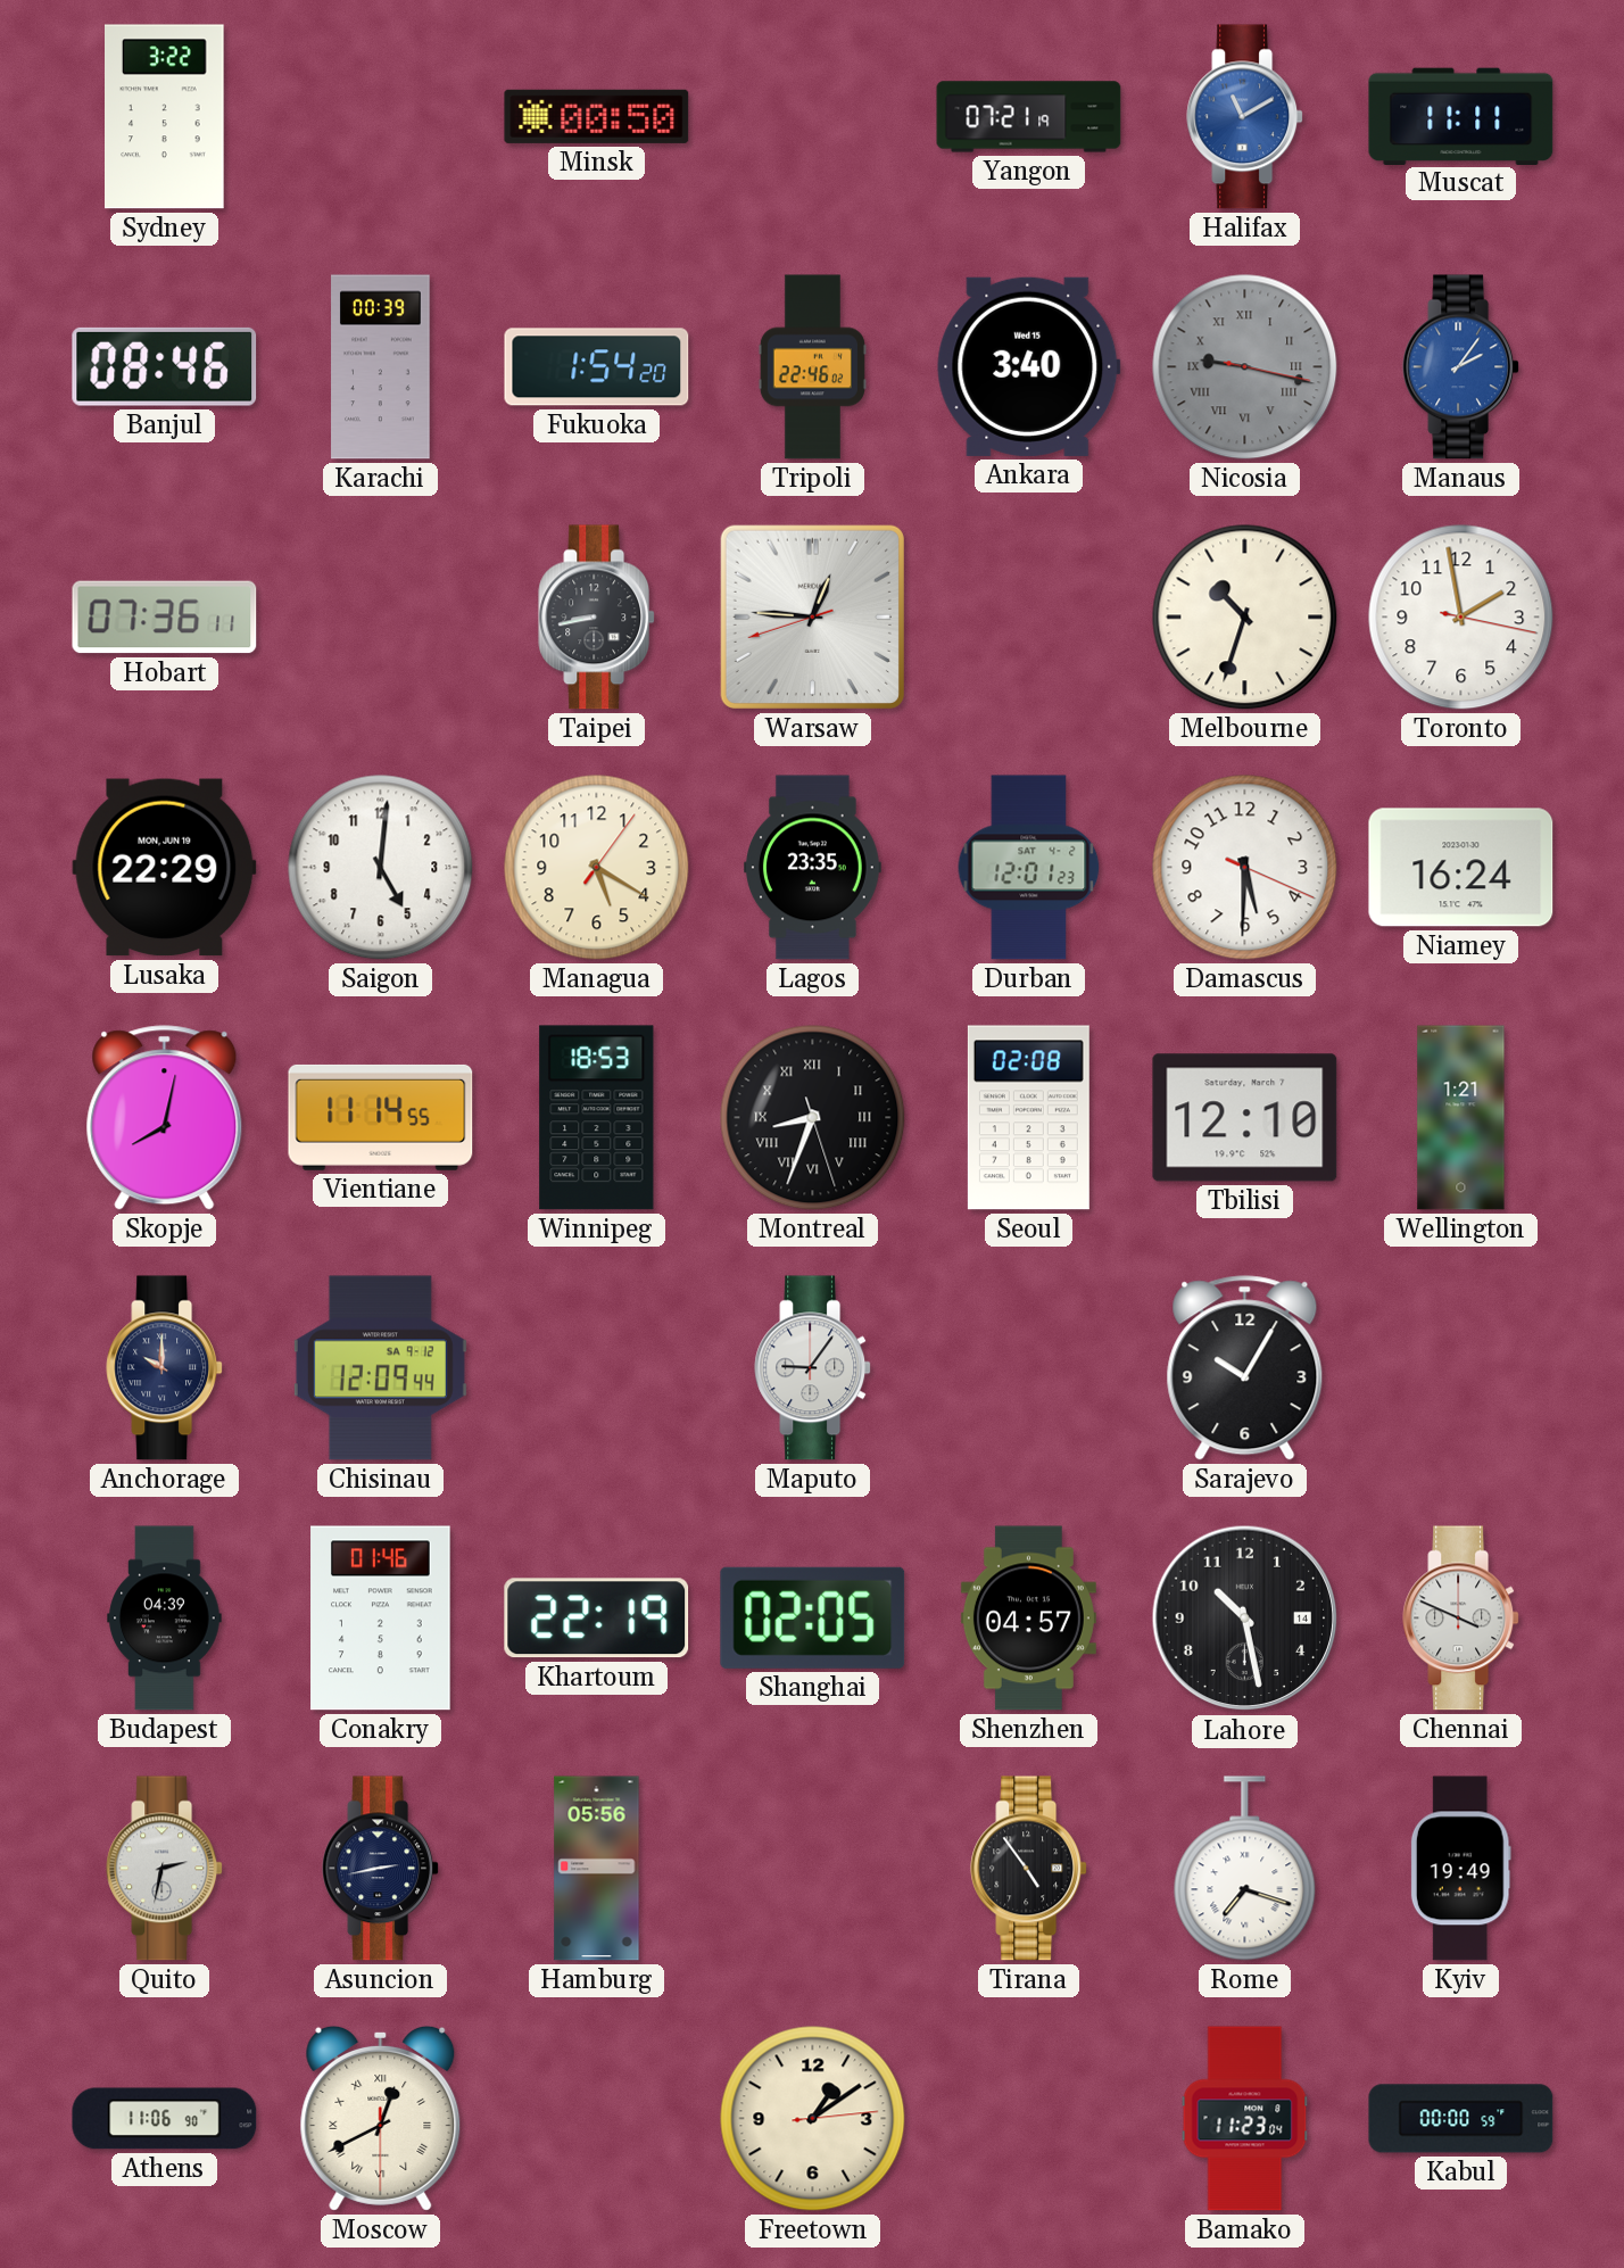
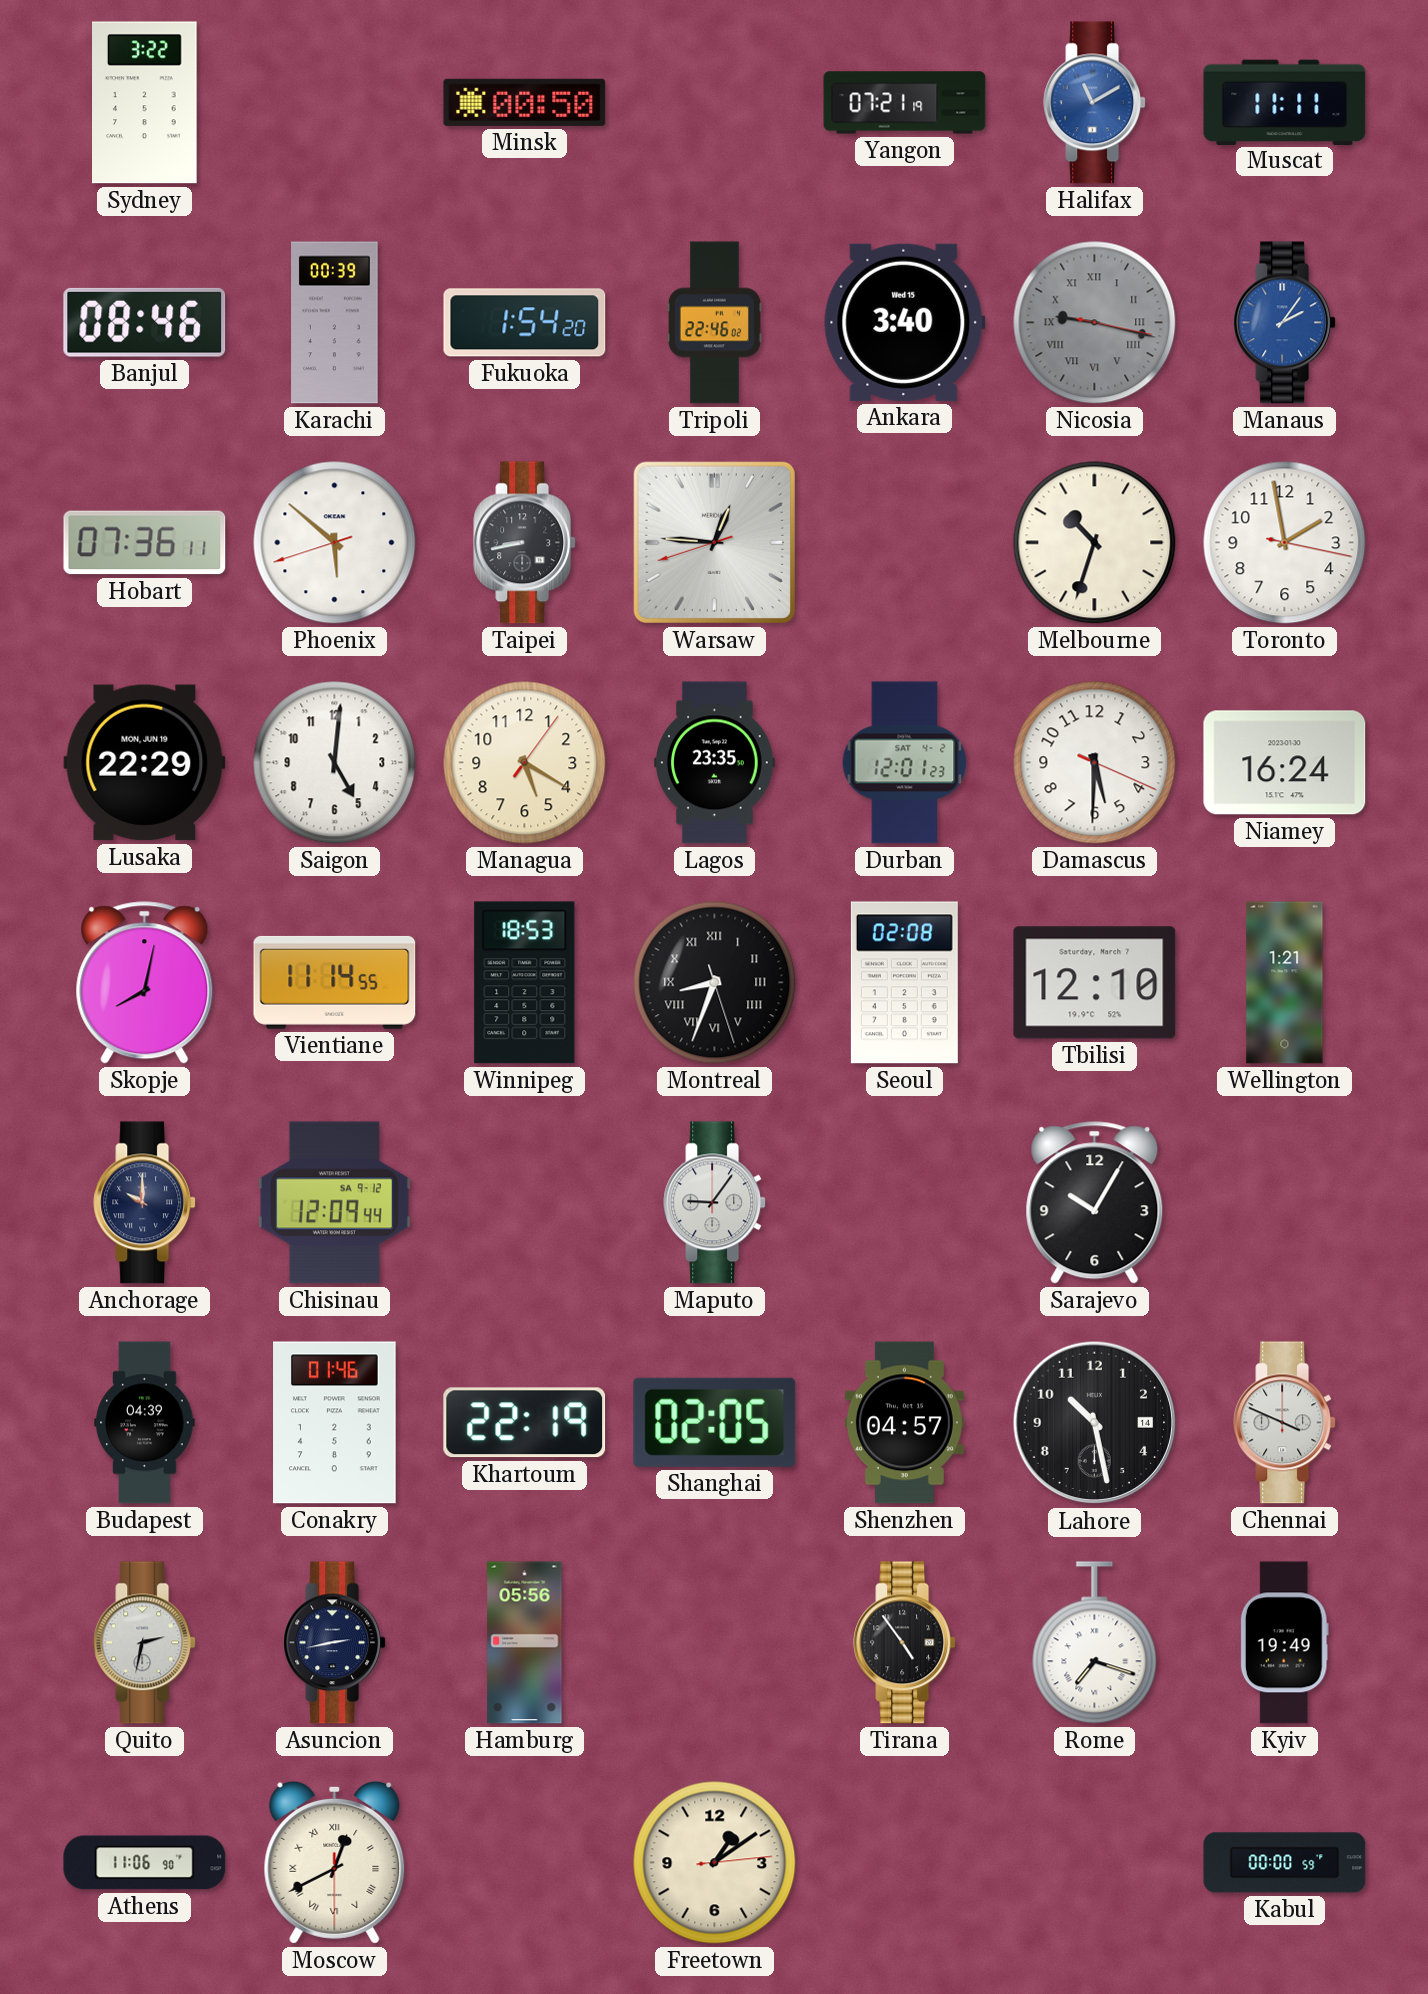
Phoenix: none -> 5:51 (335, 543)
Bamako: 11:23 -> none (1245, 2119)
